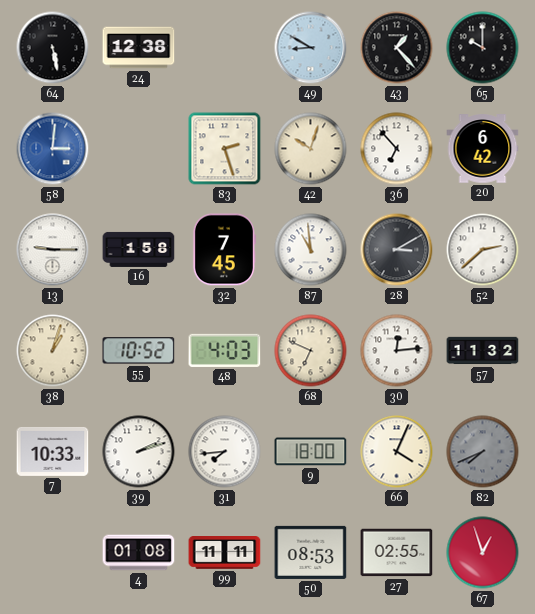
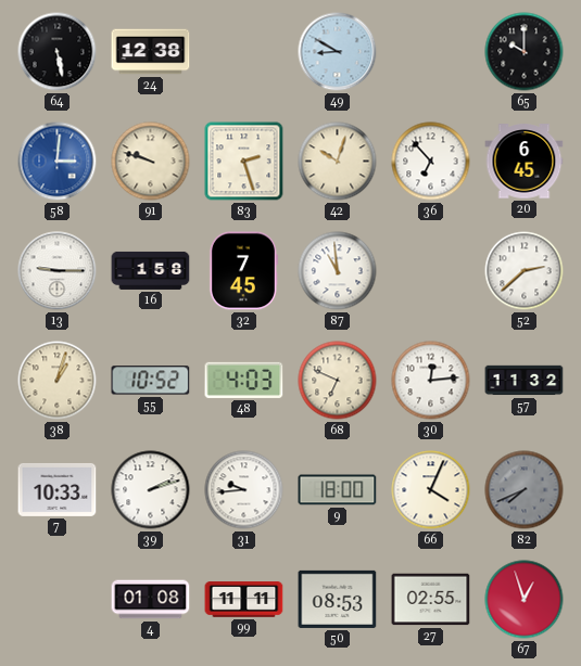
43: 1:23 -> none (397, 48)
91: none -> 9:48 (151, 162)
20: 6:42 -> 6:45 (525, 162)
28: 3:10 -> none (397, 250)
31: 7:44 -> 9:44 (244, 490)
